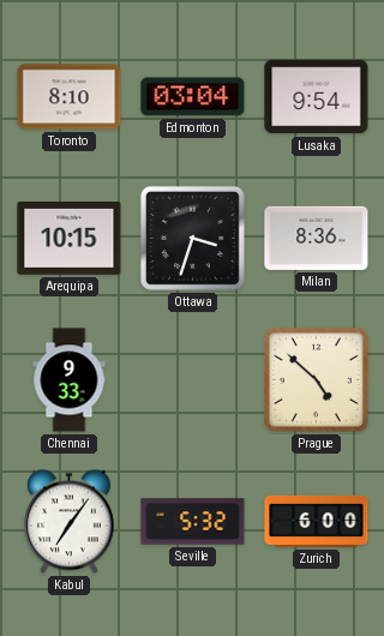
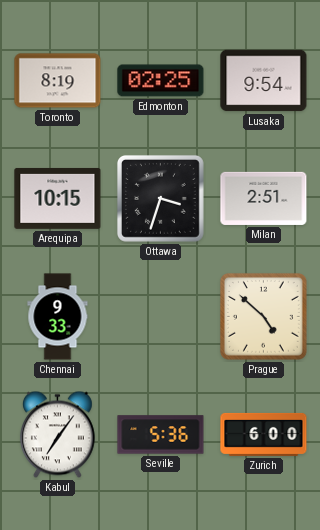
Toronto: 8:10 -> 8:19 (58, 81)
Edmonton: 03:04 -> 02:25 (161, 81)
Milan: 8:36 -> 2:51 (264, 198)
Seville: 5:32 -> 5:36 (161, 435)
